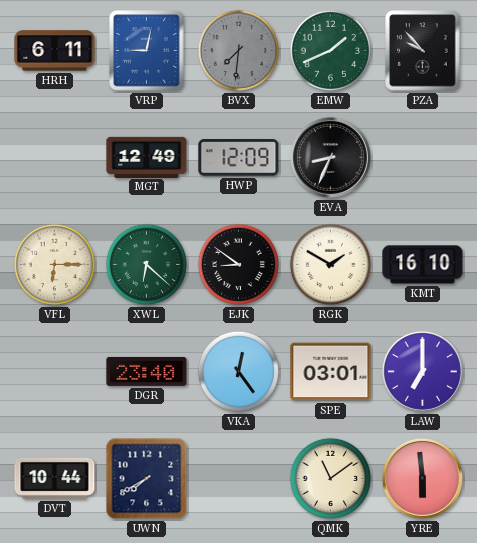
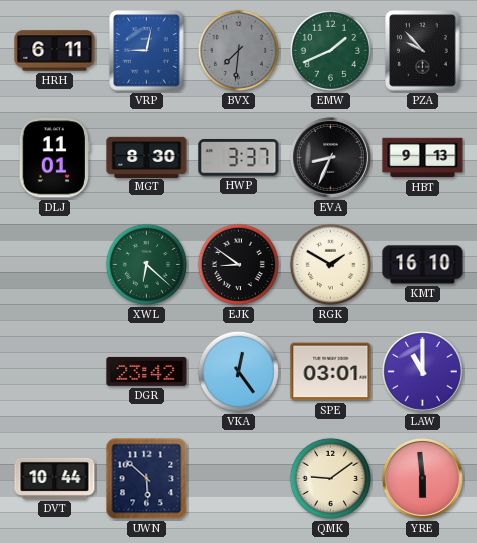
DLJ: none -> 11:01 (54, 158)
MGT: 12:49 -> 8:30 (147, 157)
HWP: 12:09 -> 3:37 (239, 158)
HBT: none -> 9:13 (423, 158)
VFL: 6:15 -> none (54, 264)
DGR: 23:40 -> 23:42 (147, 371)
LAW: 7:00 -> 11:00 (422, 371)
UWN: 7:40 -> 5:52 (147, 479)
QMK: 11:09 -> 9:09 (330, 478)
